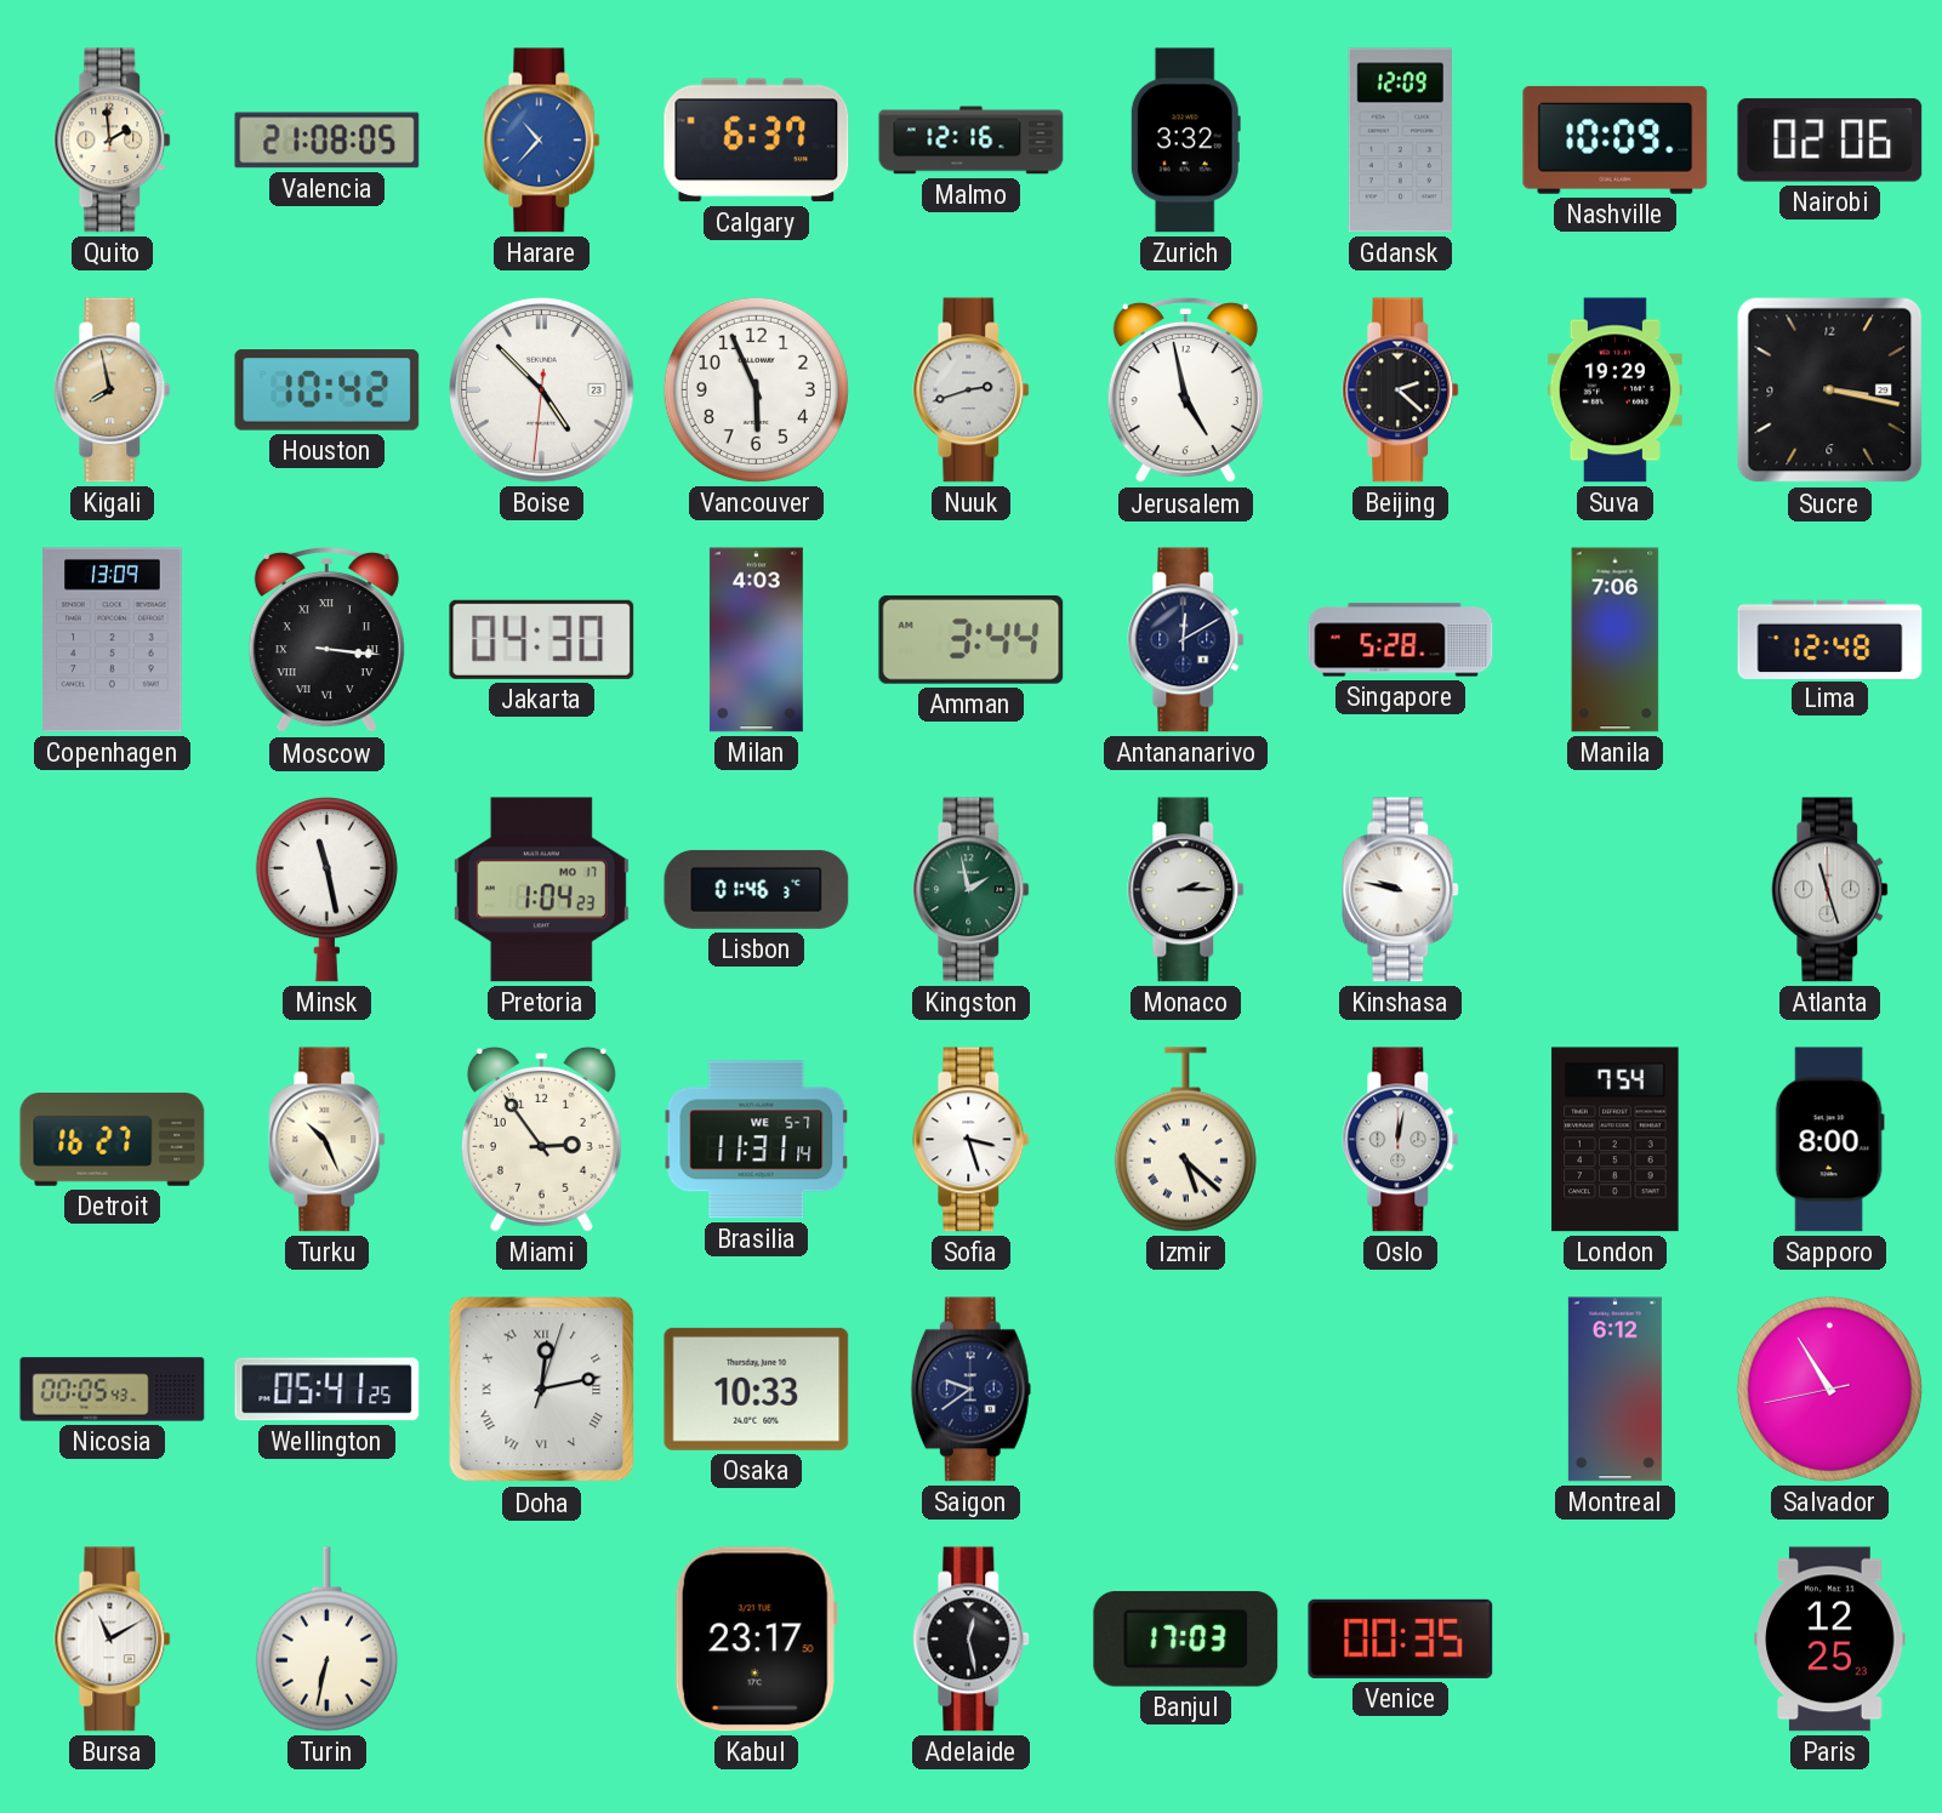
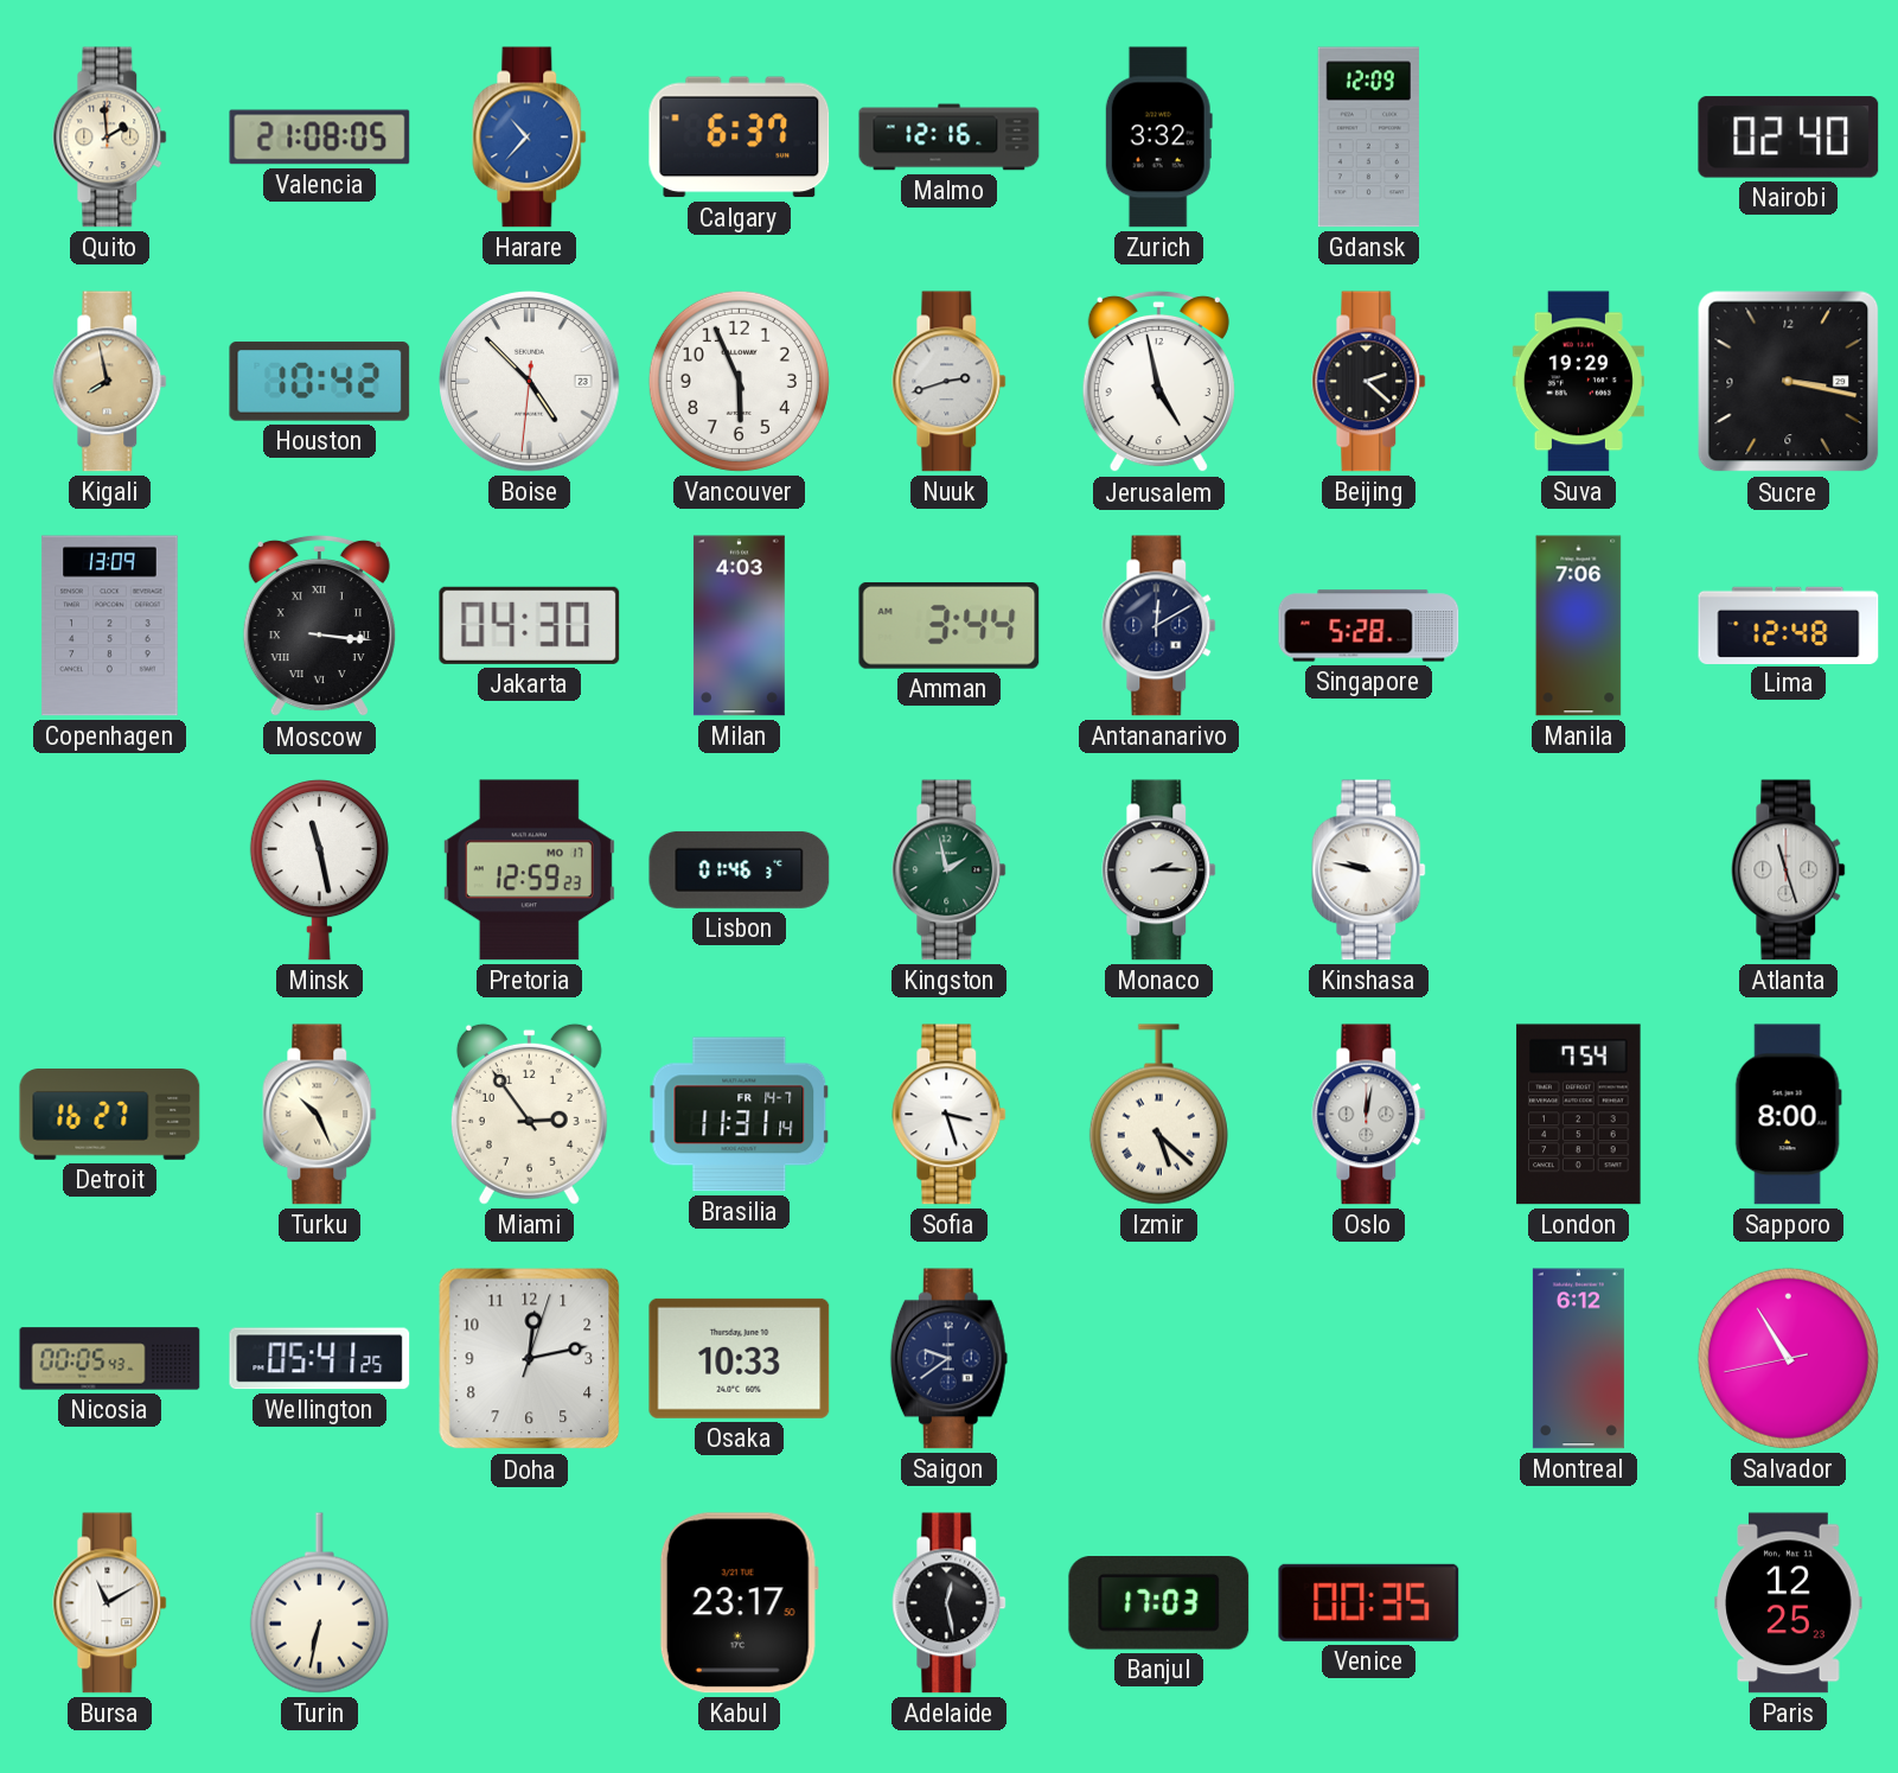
Nashville: 10:09 -> none (1616, 139)
Nairobi: 02:06 -> 02:40 (1789, 138)
Pretoria: 1:04 -> 12:59 (529, 870)
Brasilia date: WE 5-7 -> FR 14-7 (740, 1115)
Doha numerals: Roman -> Arabic (530, 1359)
